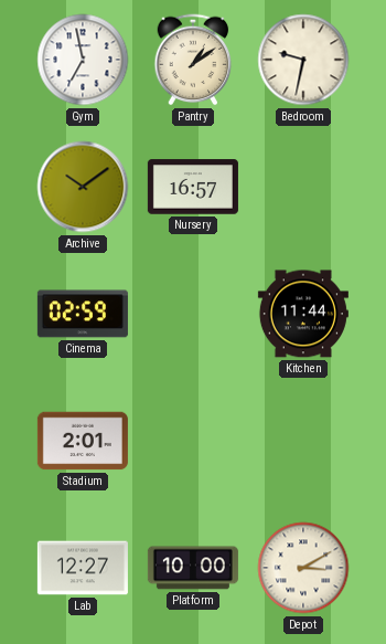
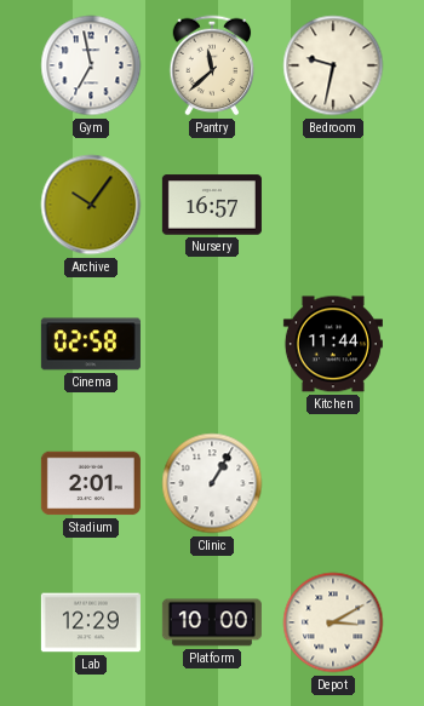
Pantry: 1:09 -> 11:38 (212, 65)
Archive: 10:09 -> 10:06 (91, 205)
Cinema: 02:59 -> 02:58 (91, 344)
Clinic: none -> 1:05 (212, 483)
Lab: 12:27 -> 12:29 (91, 622)
